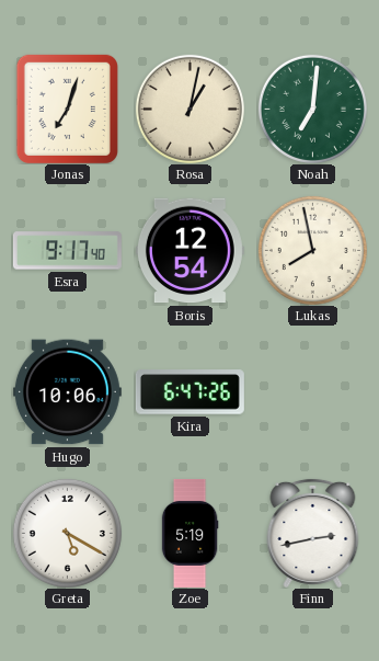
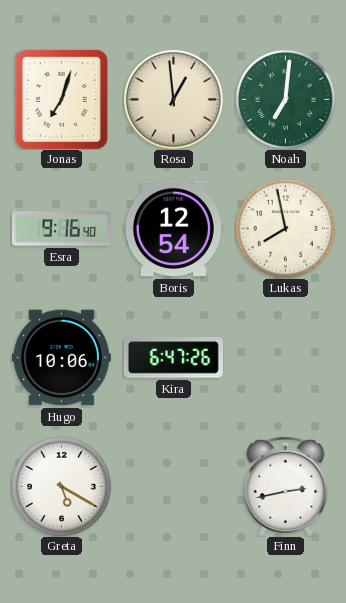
Rosa: 1:02 -> 12:59 (173, 99)
Esra: 9:17 -> 9:16 (61, 229)
Zoe: 5:19 -> none (190, 533)
